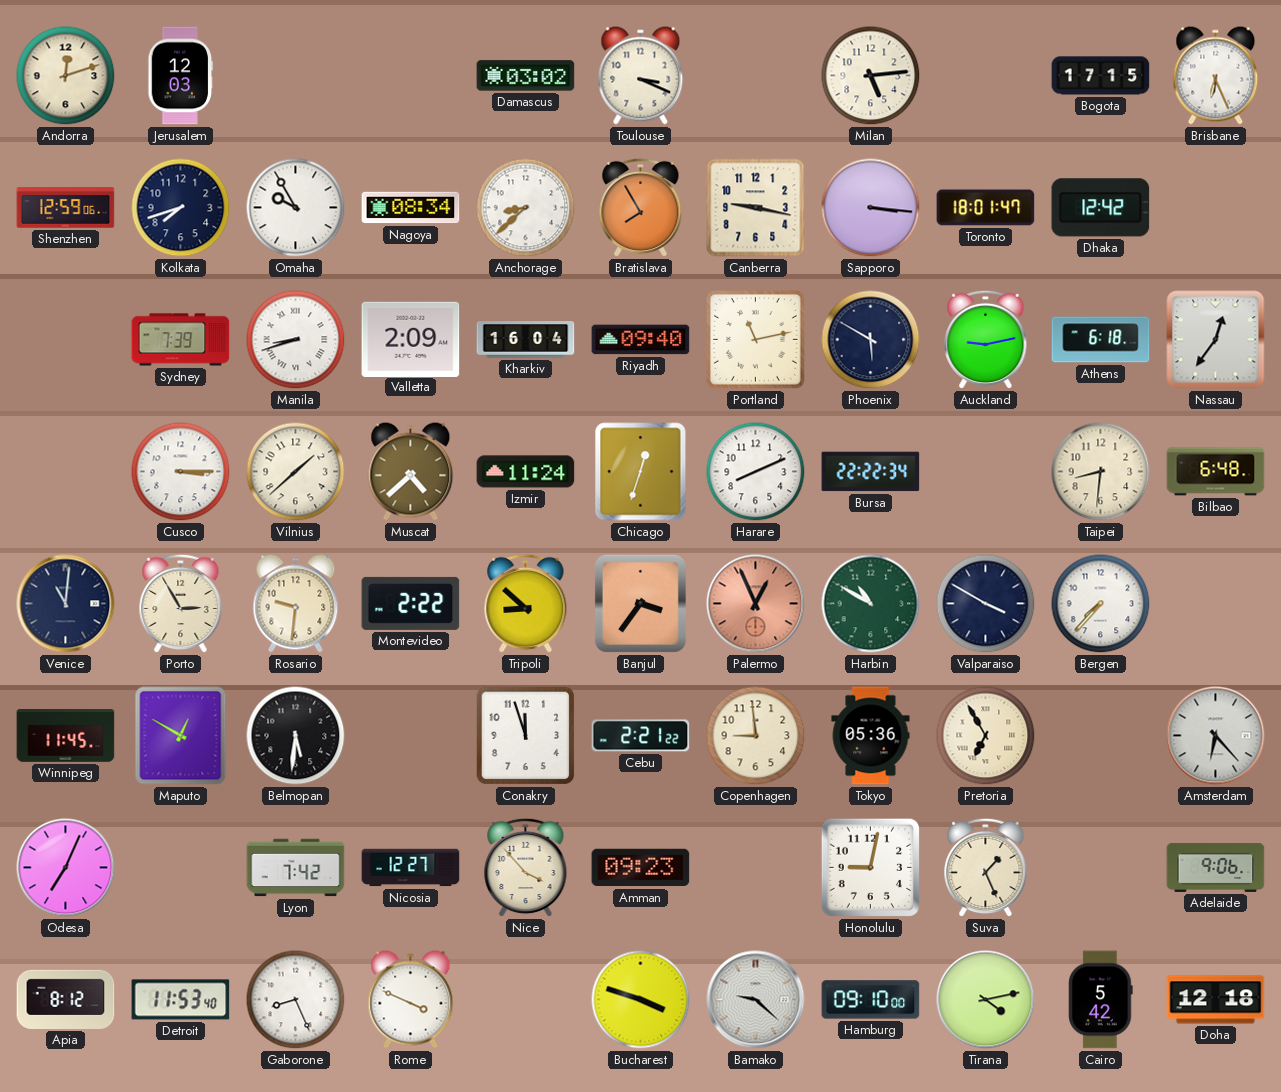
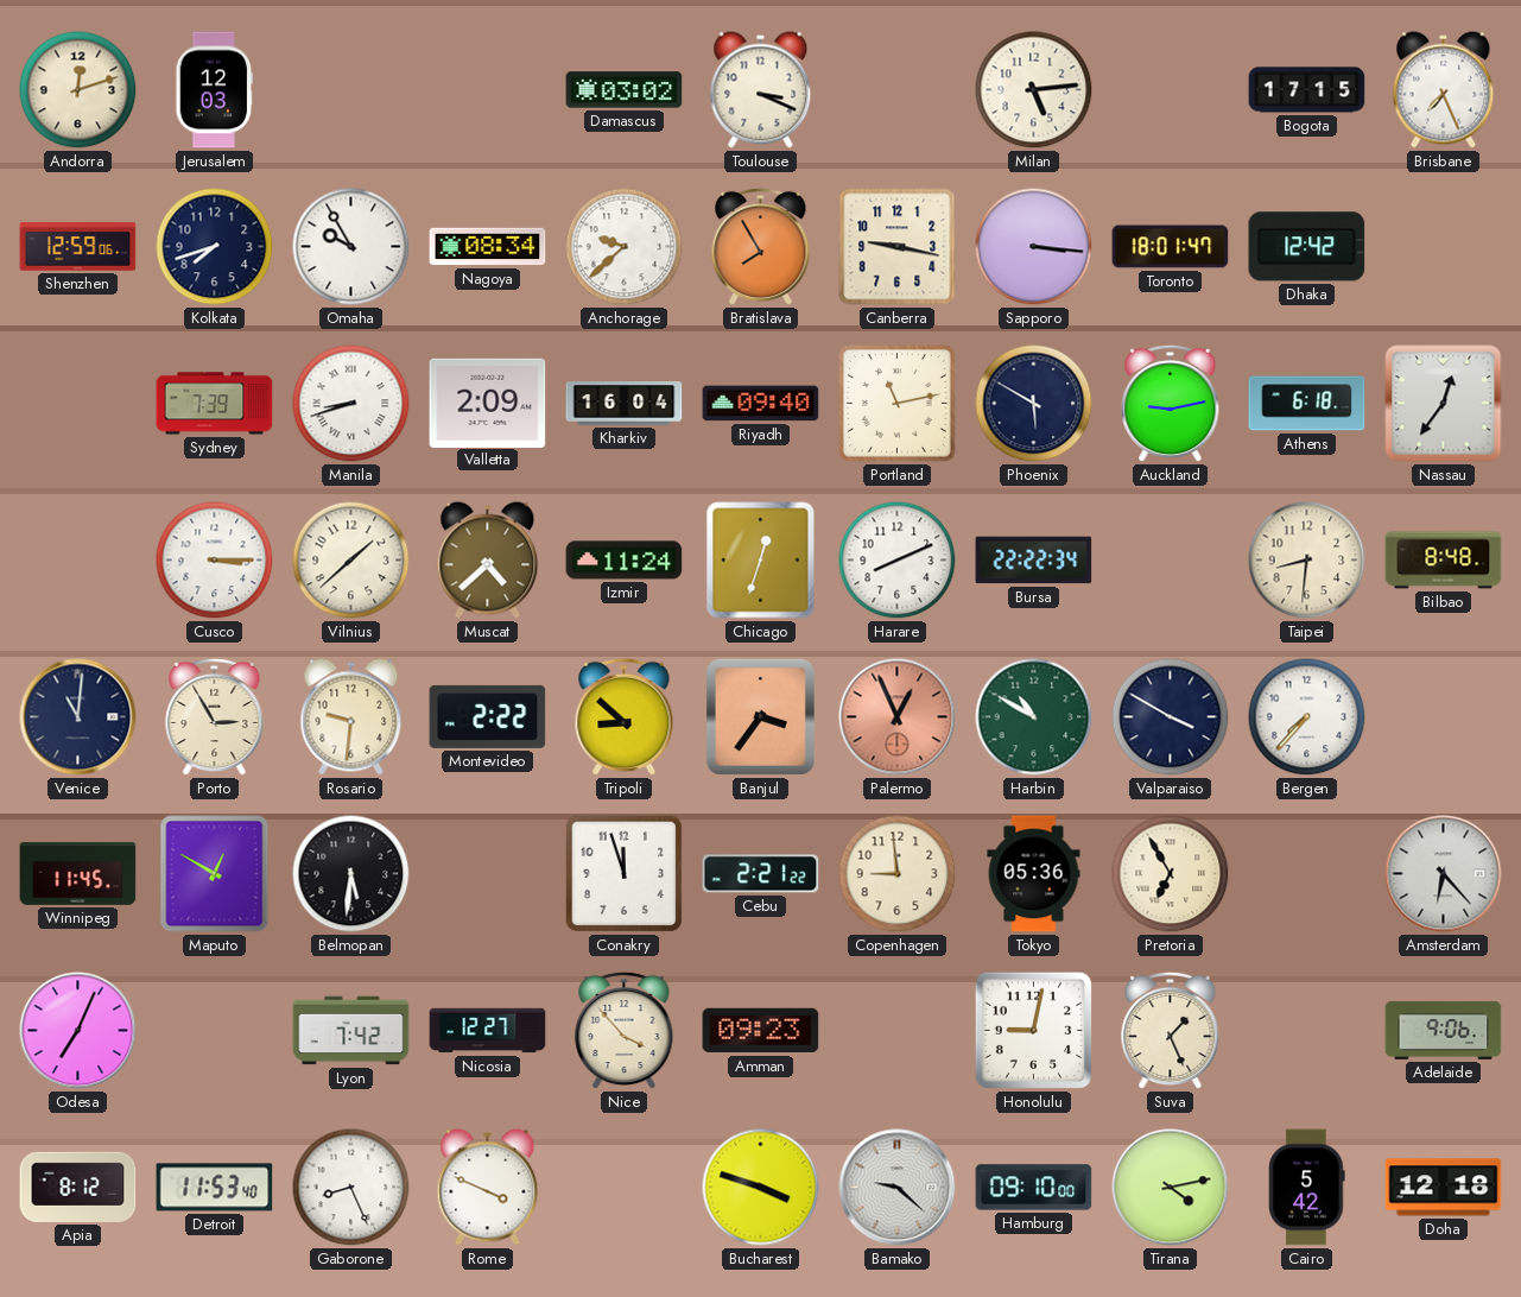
Brisbane: 6:26 -> 7:26 (1444, 90)
Anchorage: 8:38 -> 9:38 (625, 247)
Bilbao: 6:48 -> 8:48 (1444, 561)
